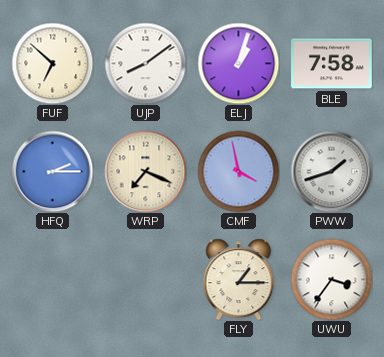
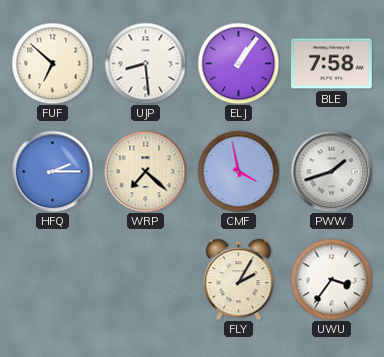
UJP: 8:09 -> 8:29 (145, 63)
ELJ: 1:03 -> 1:06 (238, 63)
WRP: 7:19 -> 7:22 (145, 171)
FLY: 1:15 -> 2:05 (239, 279)
